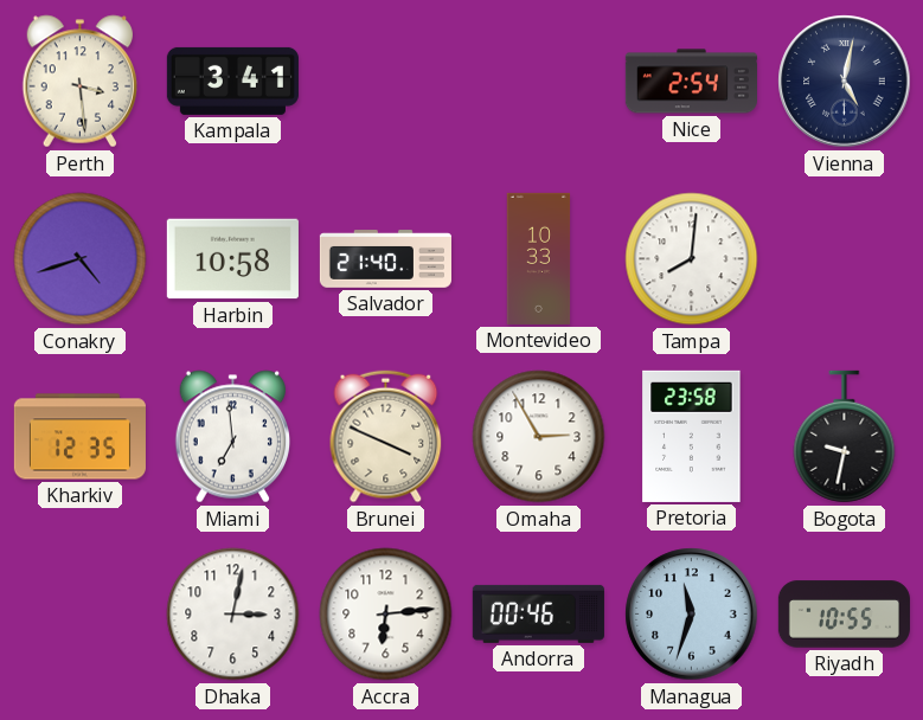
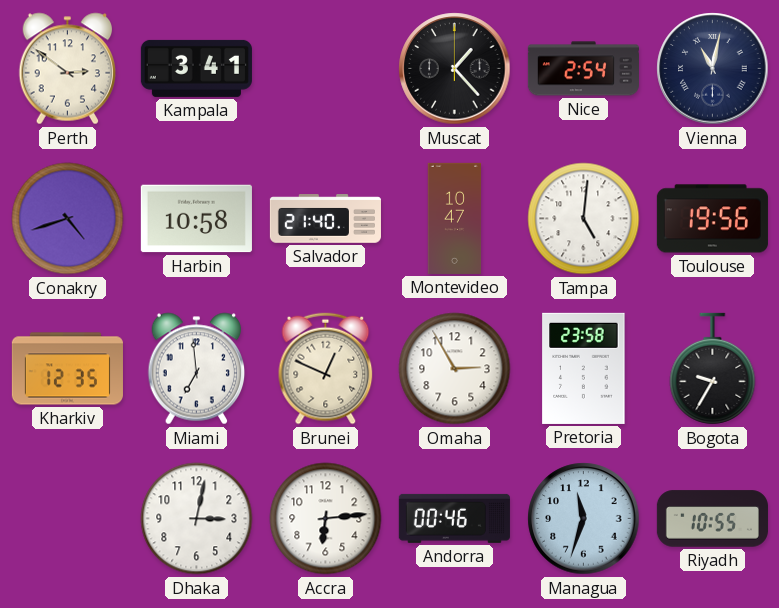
Perth: 3:29 -> 2:51 (68, 69)
Muscat: none -> 1:23 (455, 69)
Vienna: 5:02 -> 11:02 (713, 69)
Montevideo: 10:33 -> 10:47 (455, 218)
Tampa: 8:01 -> 5:01 (584, 219)
Toulouse: none -> 19:56 (712, 219)
Brunei: 3:49 -> 12:49 (326, 369)
Bogota: 9:32 -> 9:35 (713, 369)
